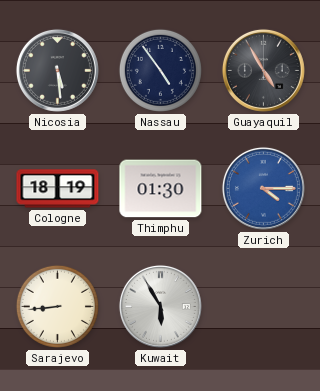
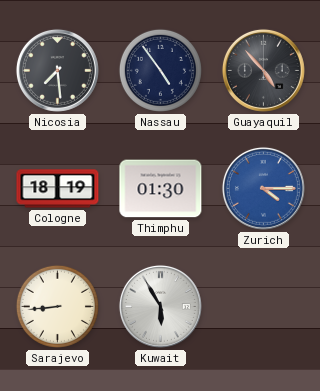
Nicosia: 5:29 -> 7:29 (57, 70)
Guayaquil: 4:55 -> 4:53 (263, 70)
